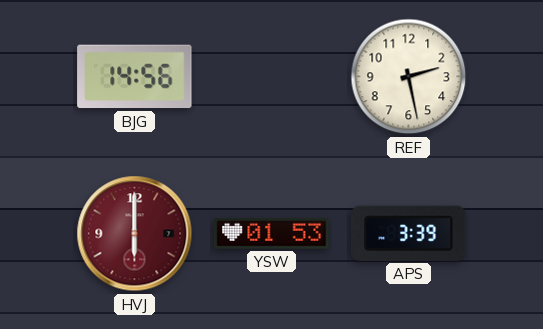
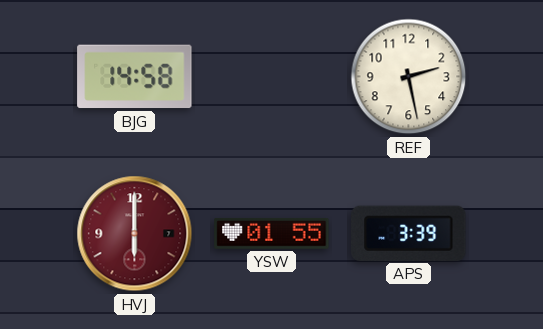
BJG: 14:56 -> 14:58 (135, 77)
YSW: 01:53 -> 01:55 (272, 233)
